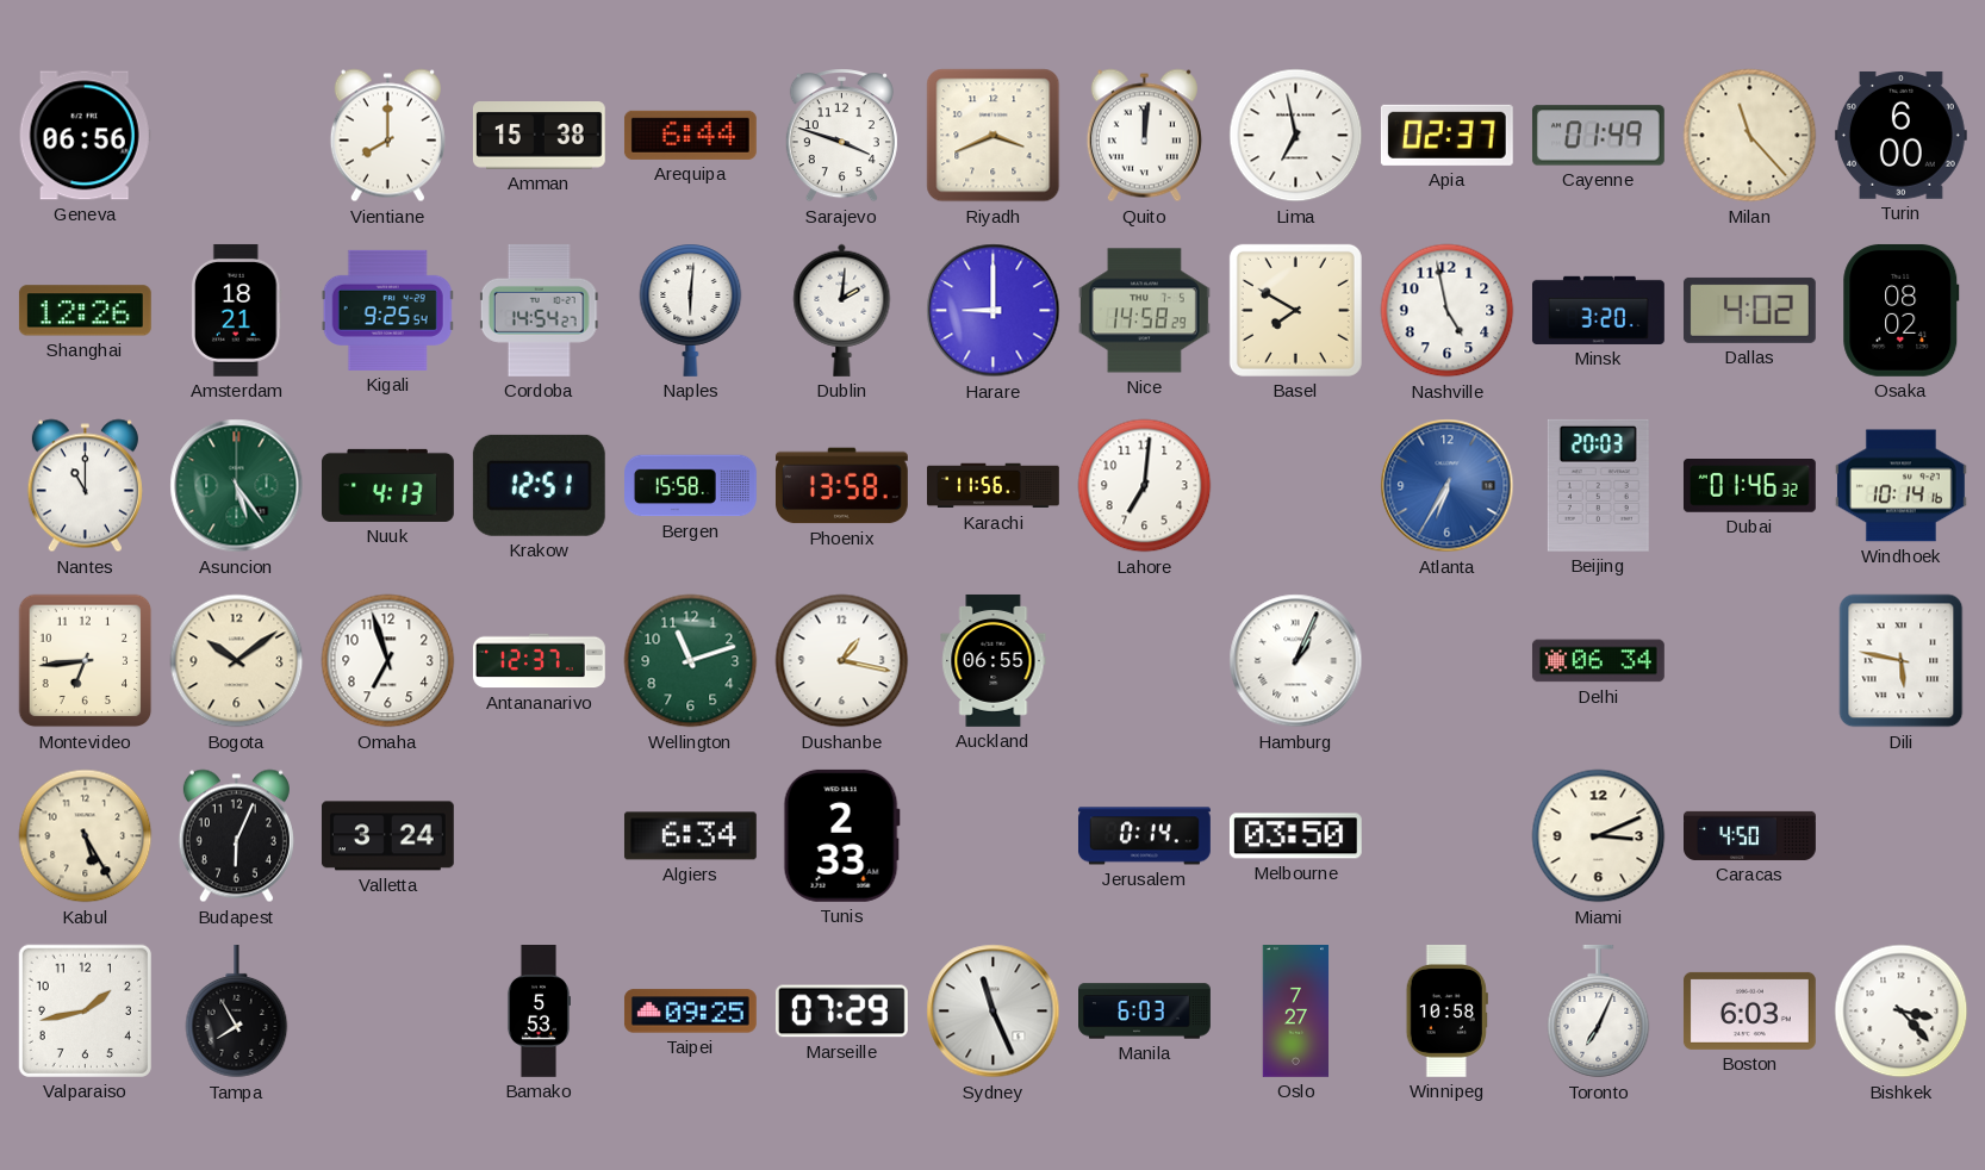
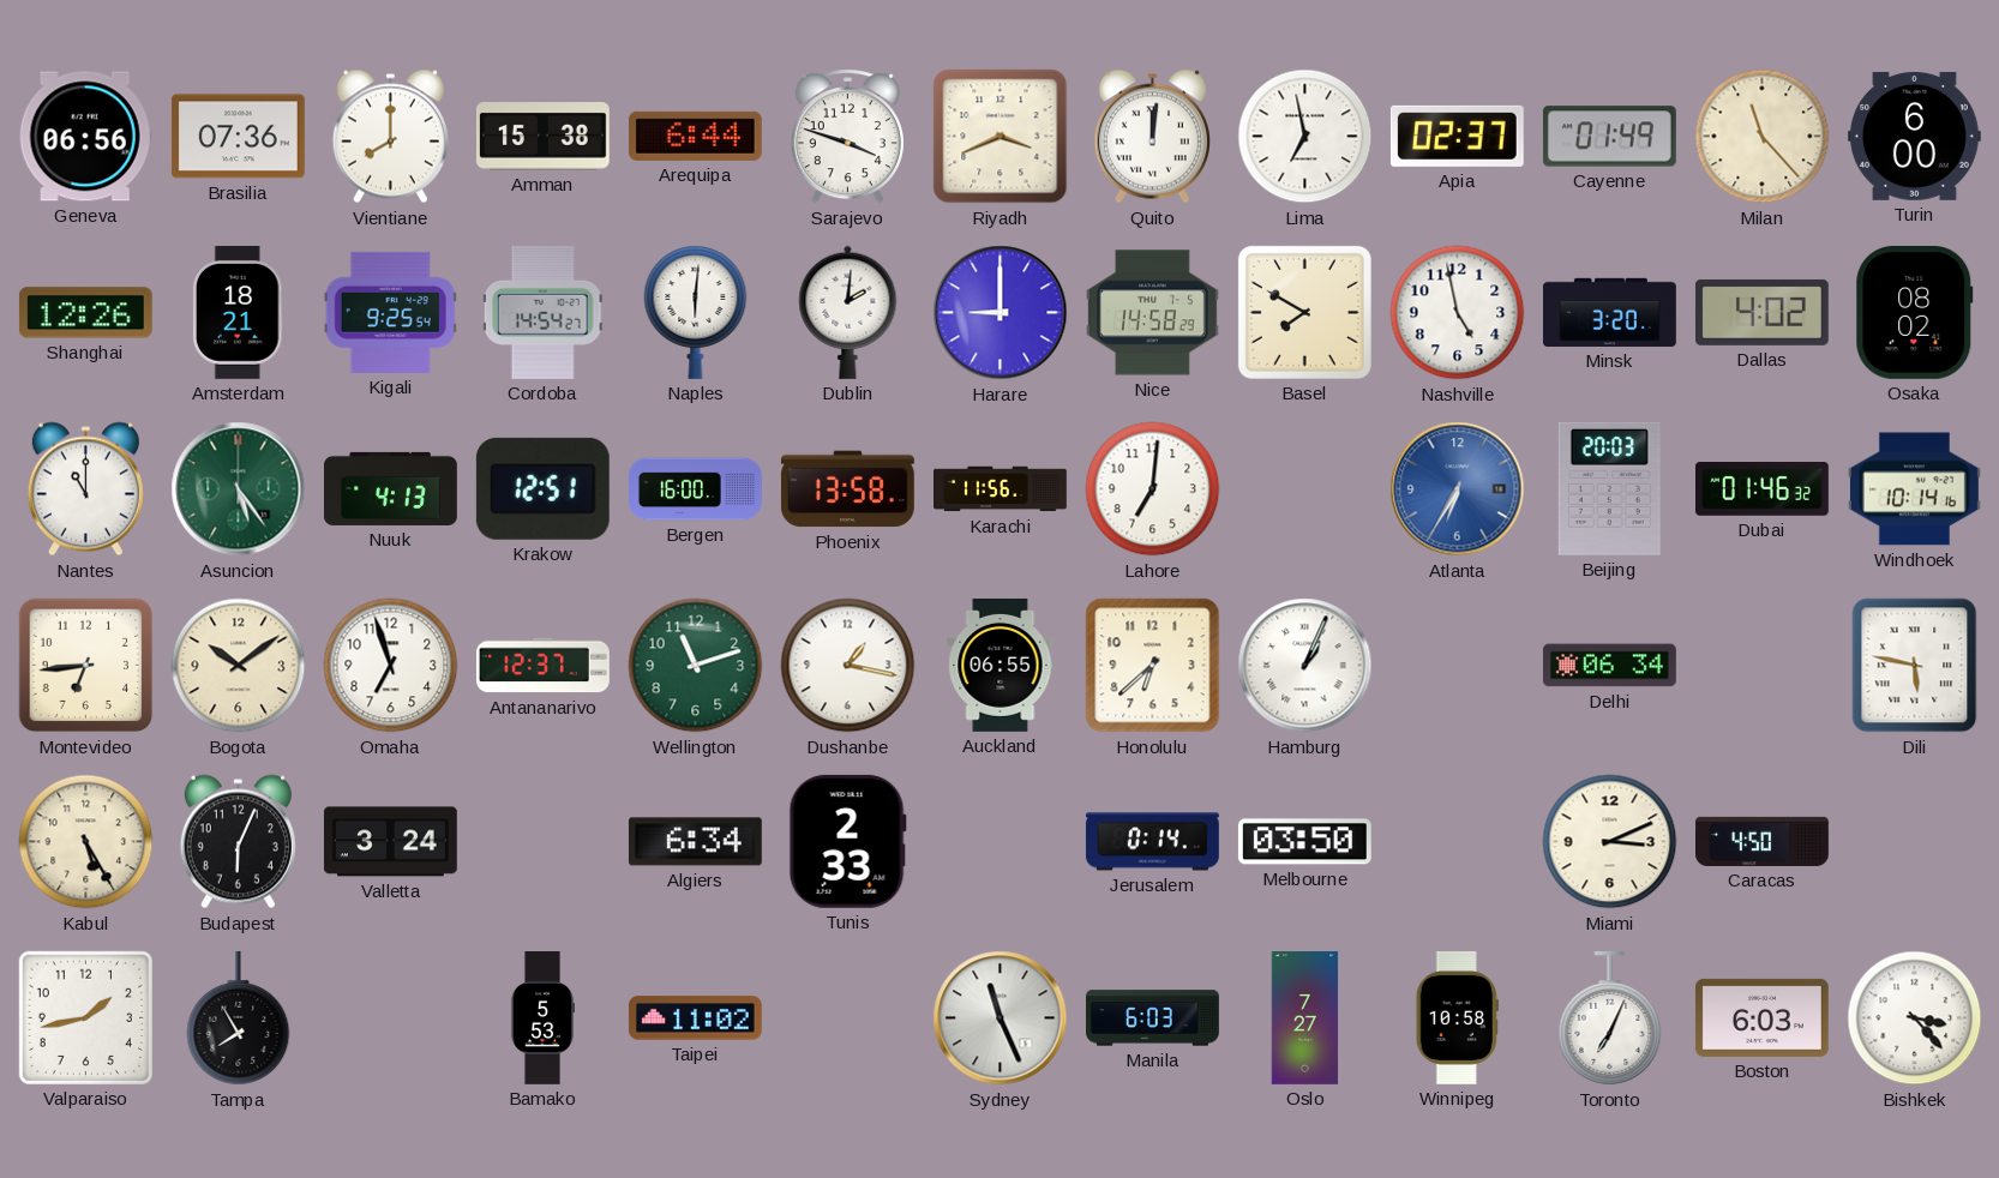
Brasilia: none -> 07:36 (238, 137)
Bergen: 15:58 -> 16:00 (696, 489)
Honolulu: none -> 6:38 (1153, 666)
Taipei: 09:25 -> 11:02 (695, 1018)
Marseille: 07:29 -> none (841, 1012)
